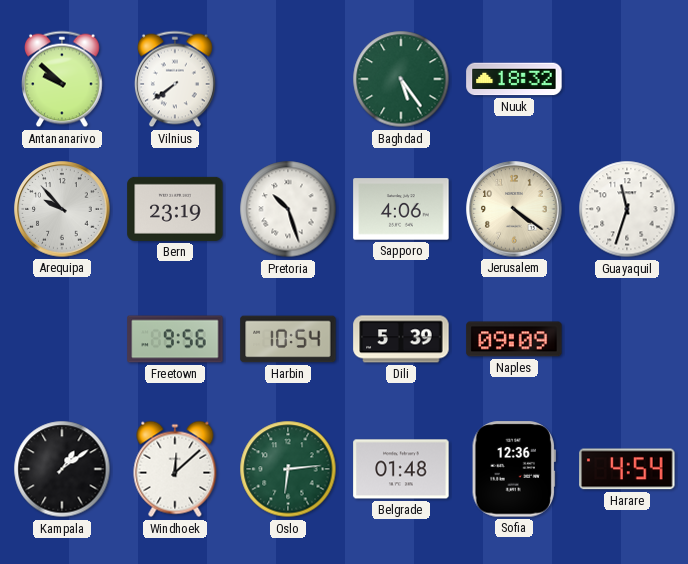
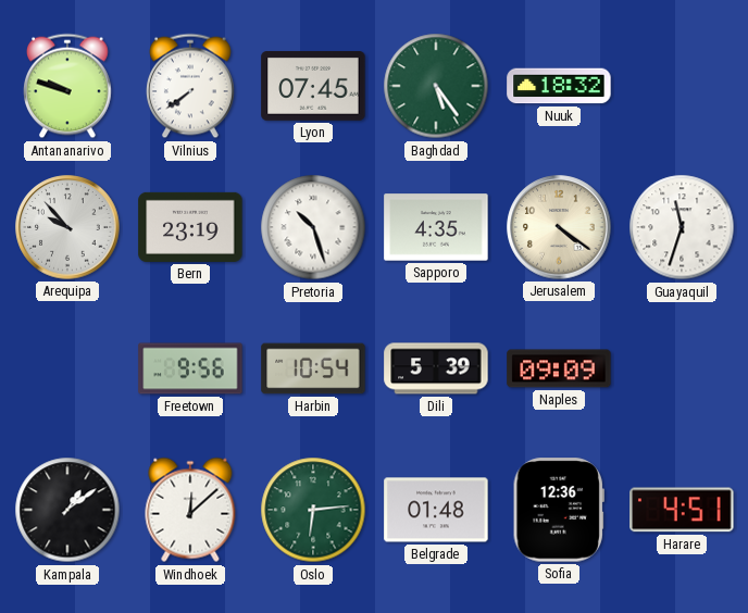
Antananarivo: 9:52 -> 9:48 (68, 86)
Lyon: none -> 07:45 (313, 87)
Sapporo: 4:06 -> 4:35 (436, 227)
Harare: 4:54 -> 4:51 (682, 510)
